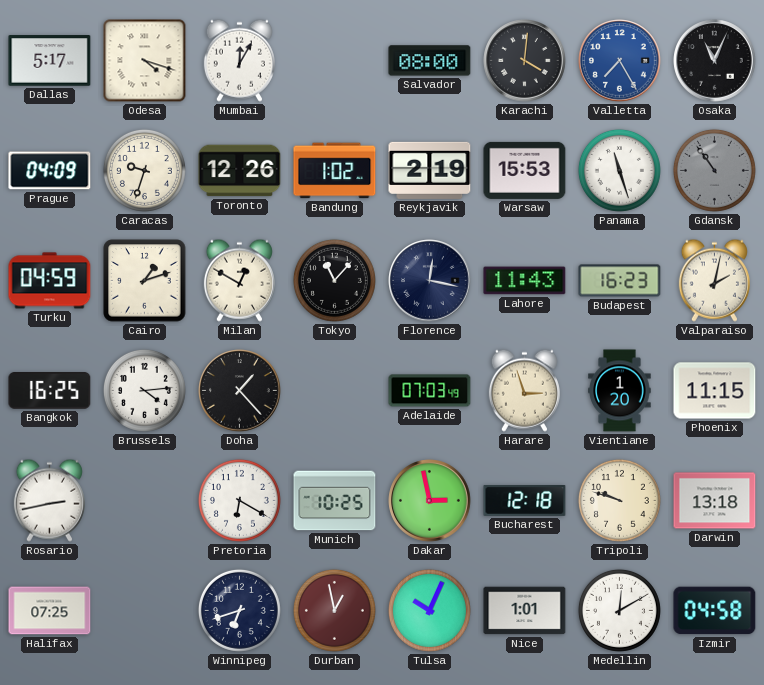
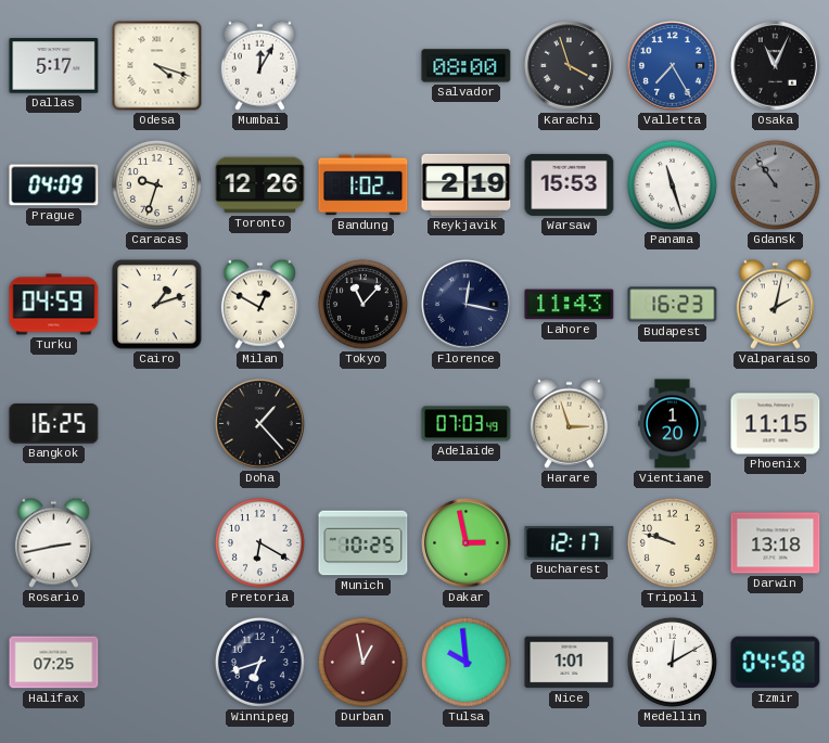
Karachi: 4:01 -> 3:57 (570, 66)
Brussels: 4:14 -> none (144, 390)
Bucharest: 12:18 -> 12:17 (570, 543)
Tulsa: 10:04 -> 9:59 (465, 662)
